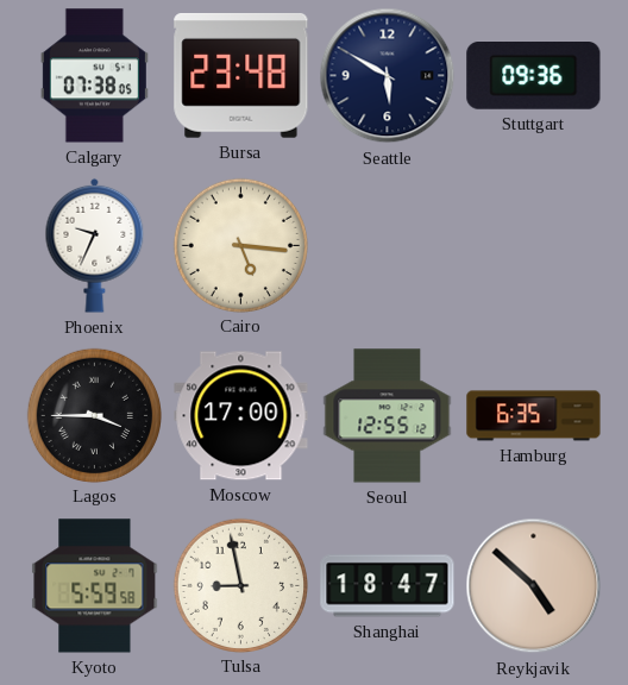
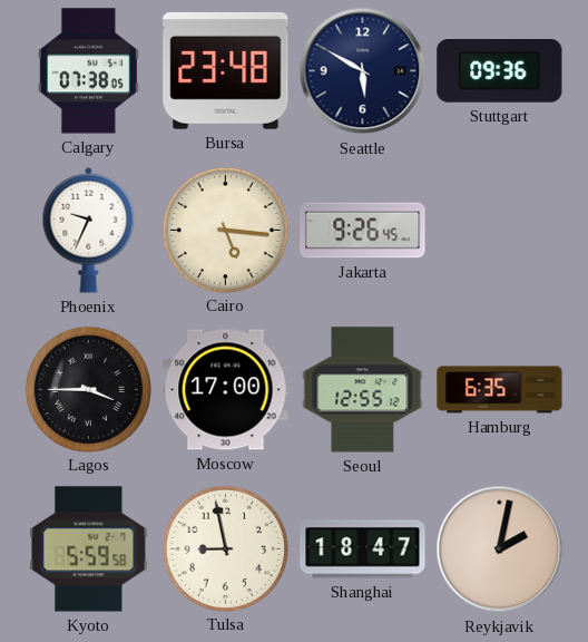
Jakarta: none -> 9:26 (363, 231)
Reykjavik: 4:52 -> 2:02 (500, 549)
